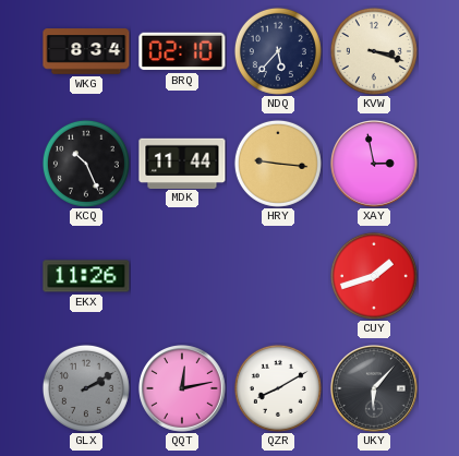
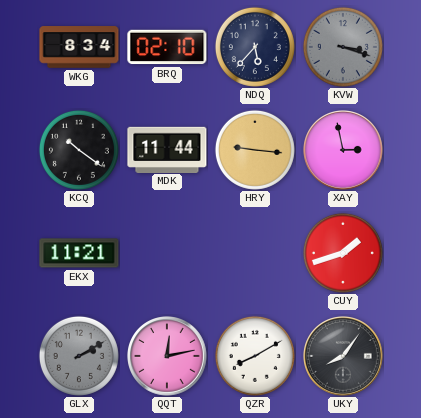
KVW dial: cream -> grey (343, 47)
KCQ: 10:26 -> 10:21 (79, 150)
EKX: 11:26 -> 11:21 (79, 253)
UKY: 6:07 -> 8:06 (343, 356)
